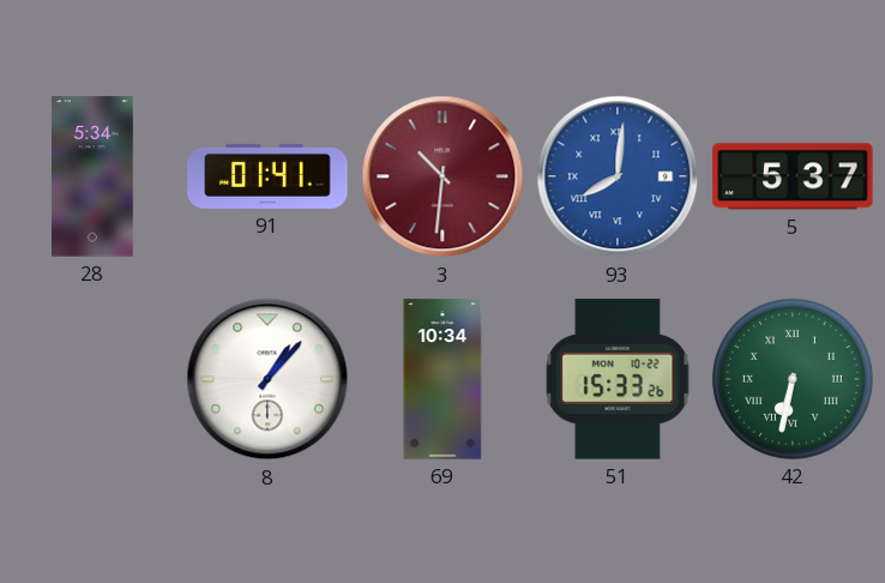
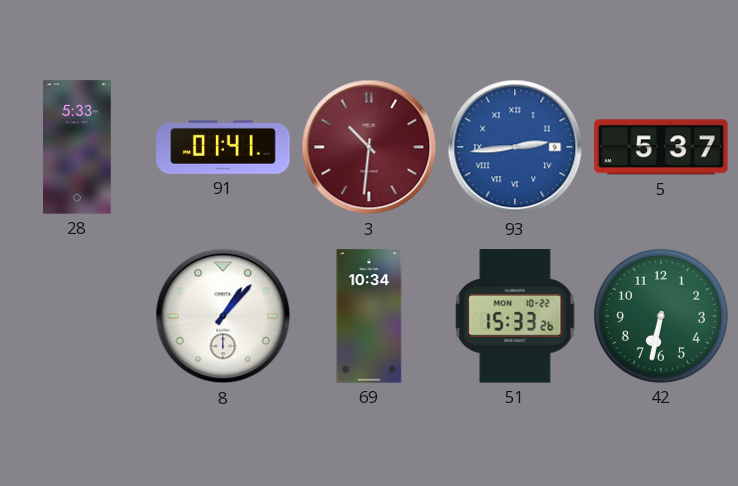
28: 5:34 -> 5:33 (78, 147)
93: 8:01 -> 2:44 (515, 147)
42 numerals: Roman -> Arabic (661, 316)
